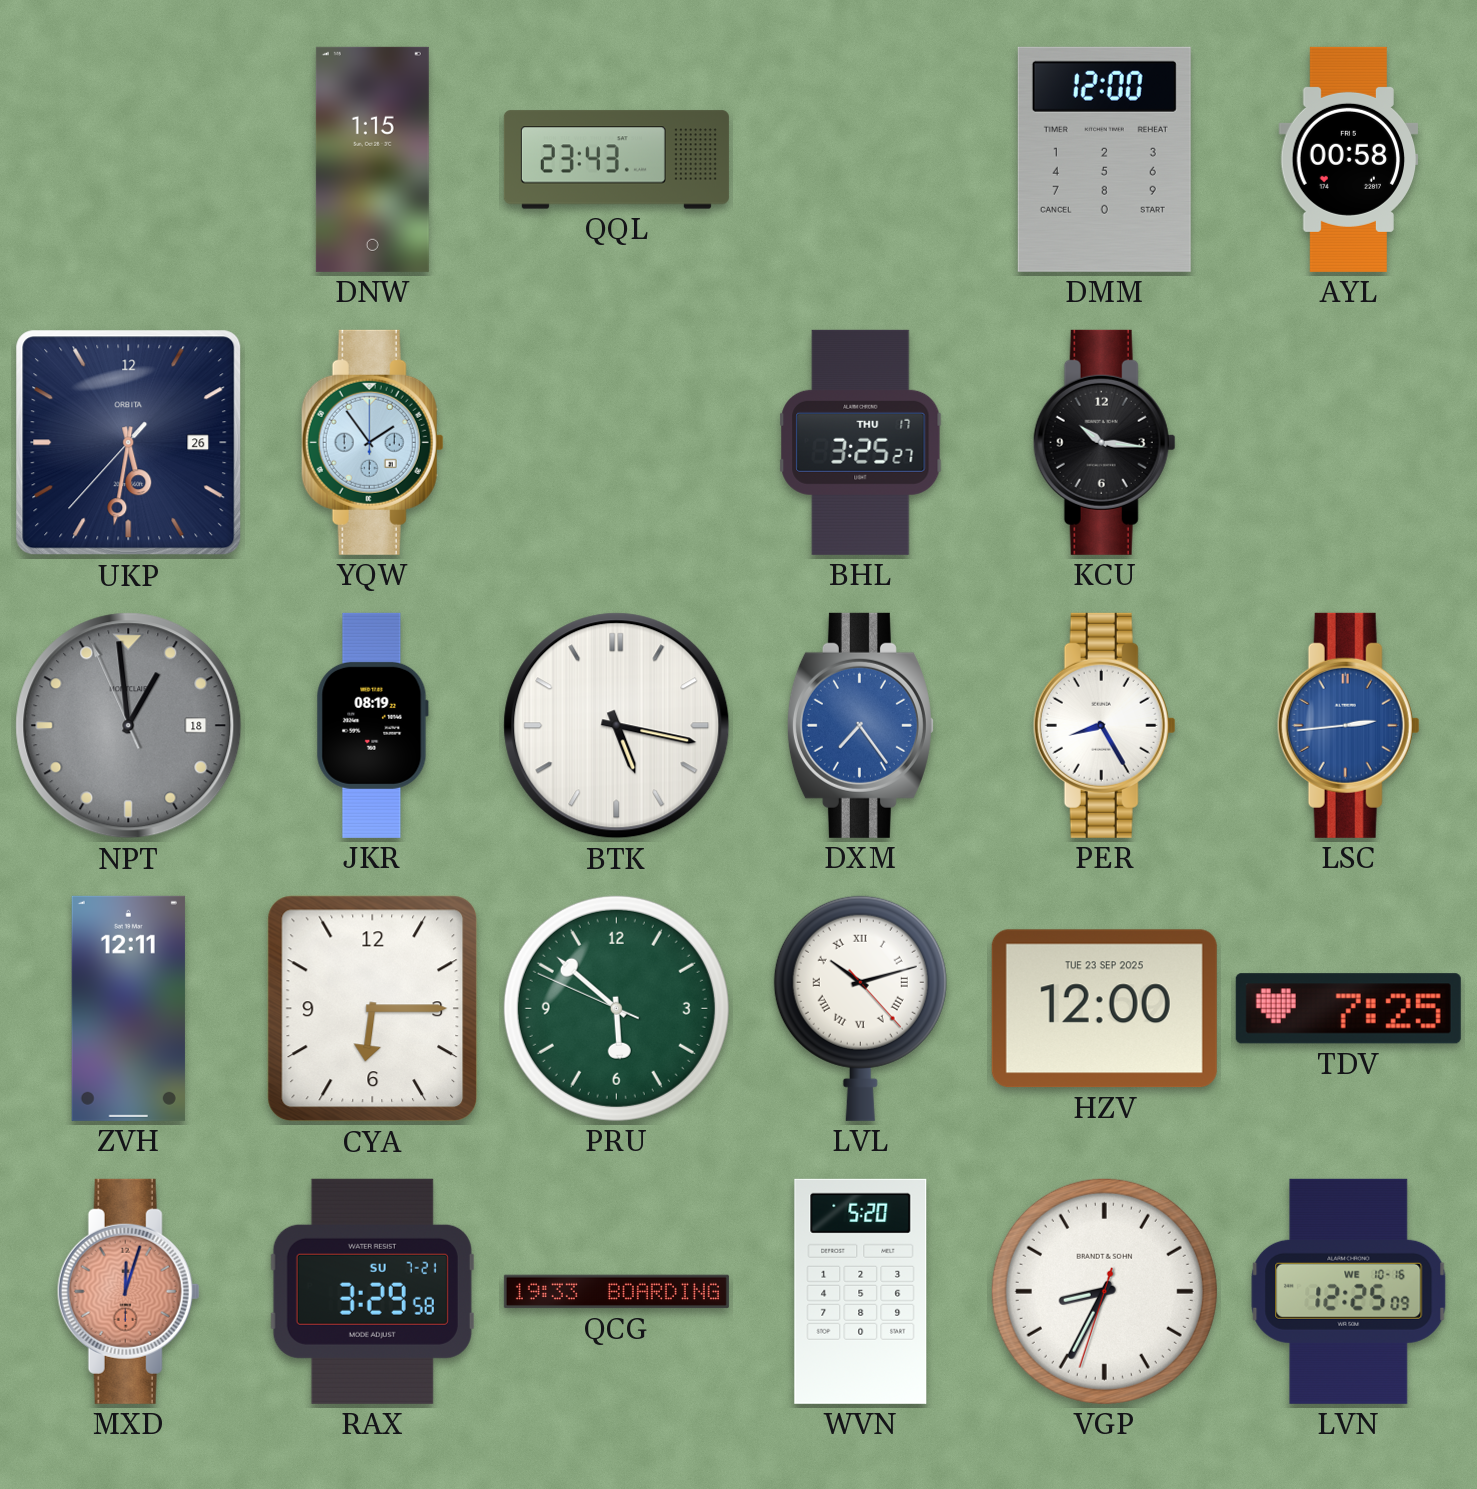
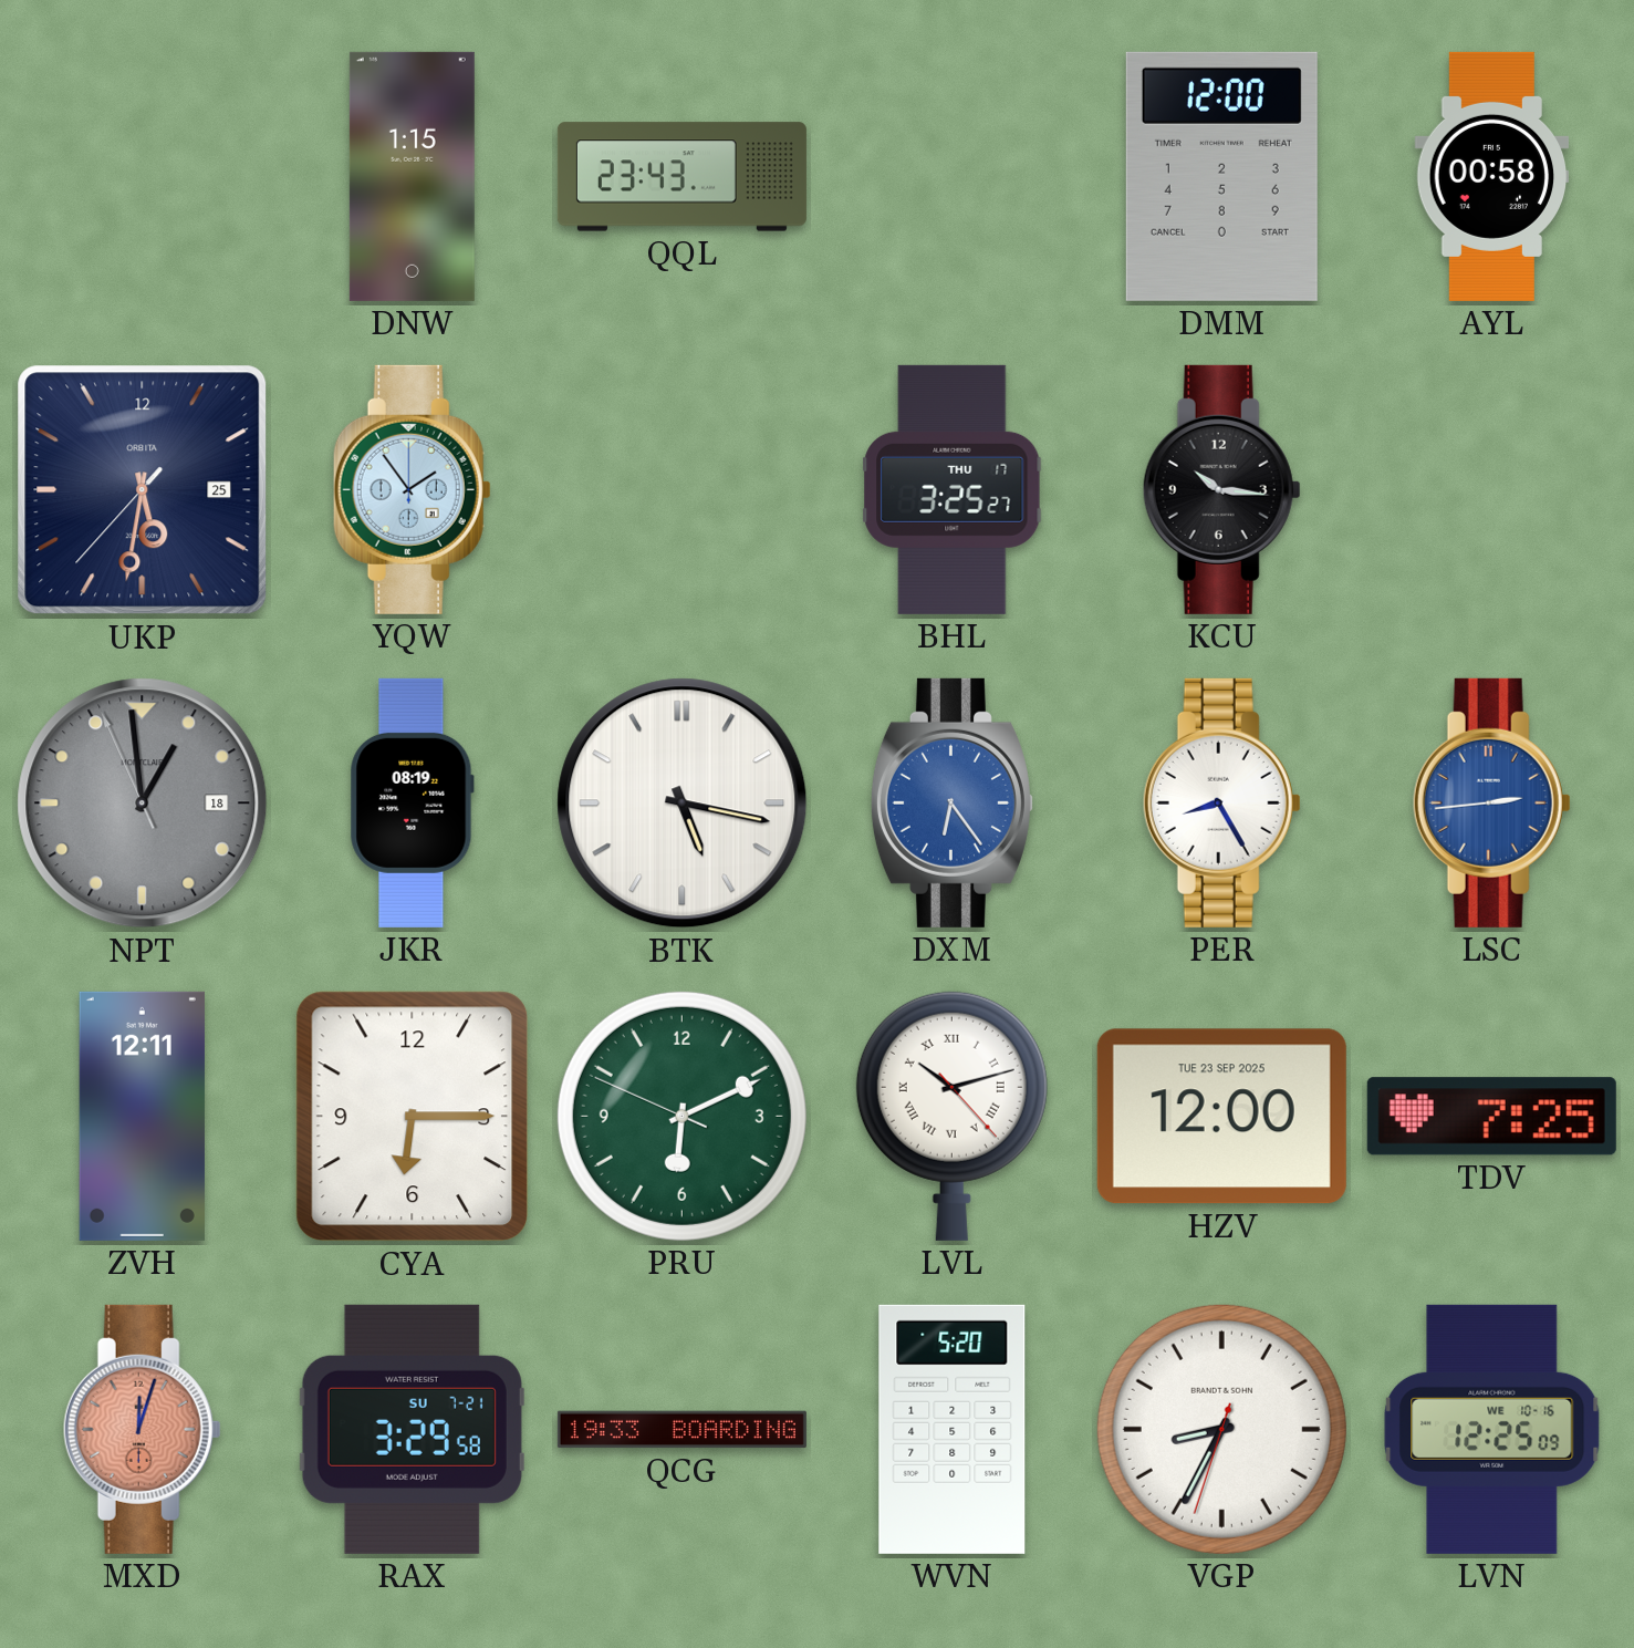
UKP date: 26 -> 25 (143, 490)
DXM: 7:24 -> 6:24 (951, 802)
PRU: 5:51 -> 6:10 (681, 1116)
